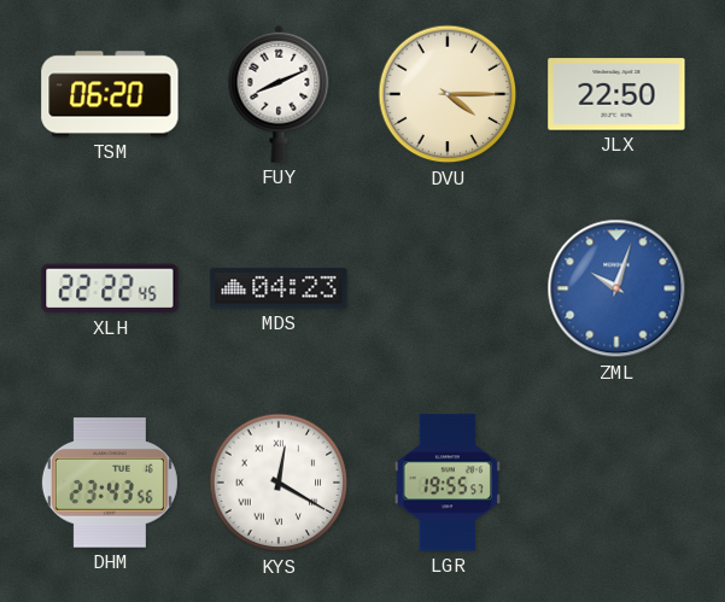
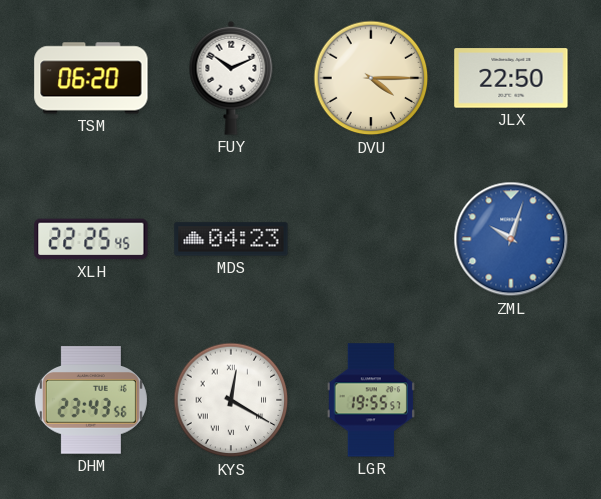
FUY: 8:11 -> 10:11 (231, 78)
XLH: 22:22 -> 22:25 (91, 239)
